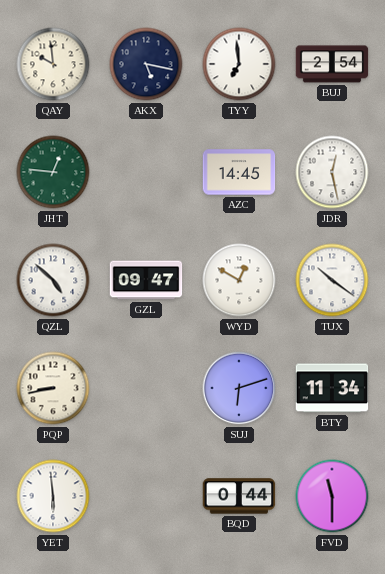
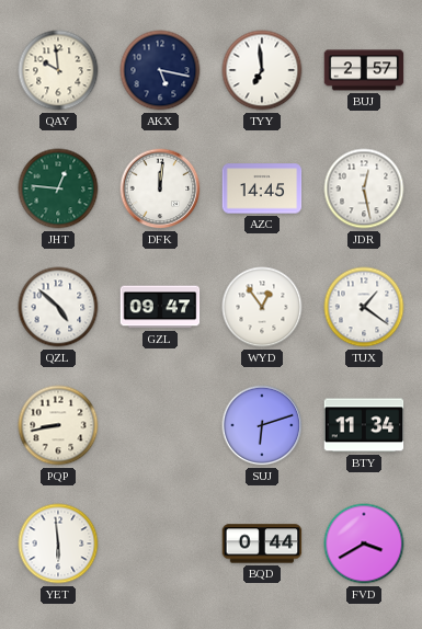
BUJ: 2:54 -> 2:57 (364, 70)
DFK: none -> 12:01 (160, 188)
WYD: 12:50 -> 12:54 (262, 307)
TUX: 10:21 -> 1:21 (364, 307)
FVD: 11:30 -> 3:40 (364, 544)
